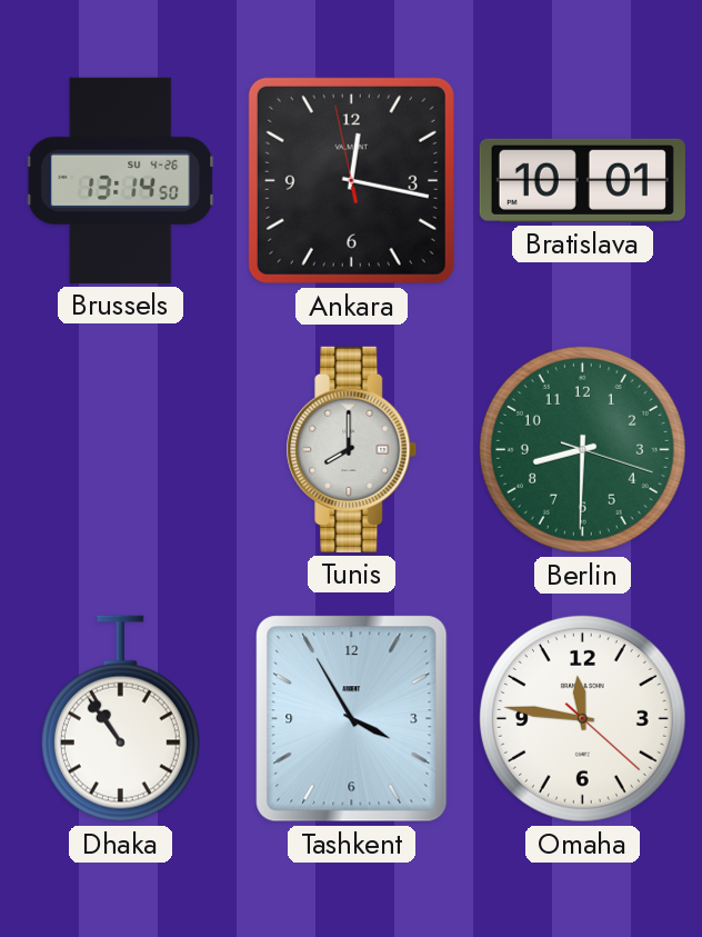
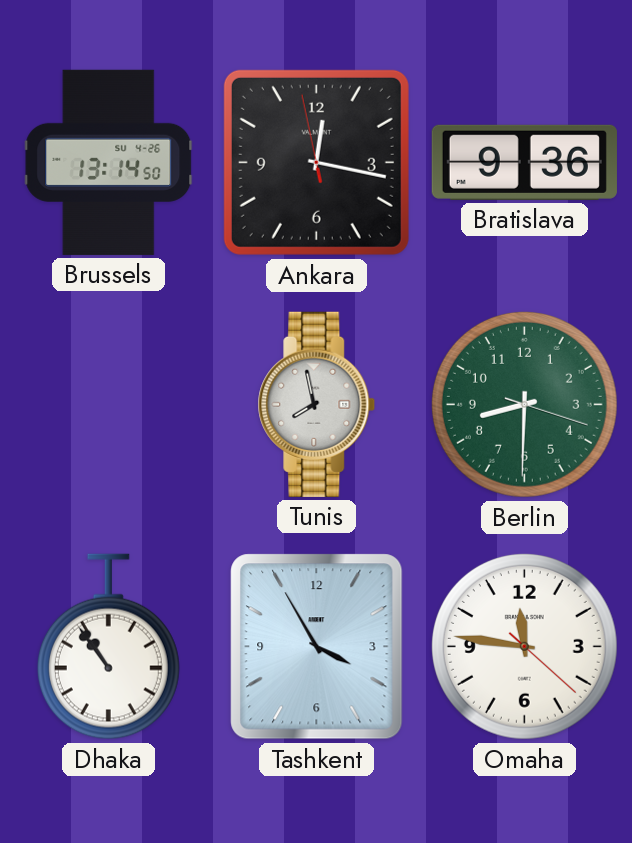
Bratislava: 10:01 -> 9:36 (524, 162)
Tunis: 8:00 -> 7:58 (317, 404)
